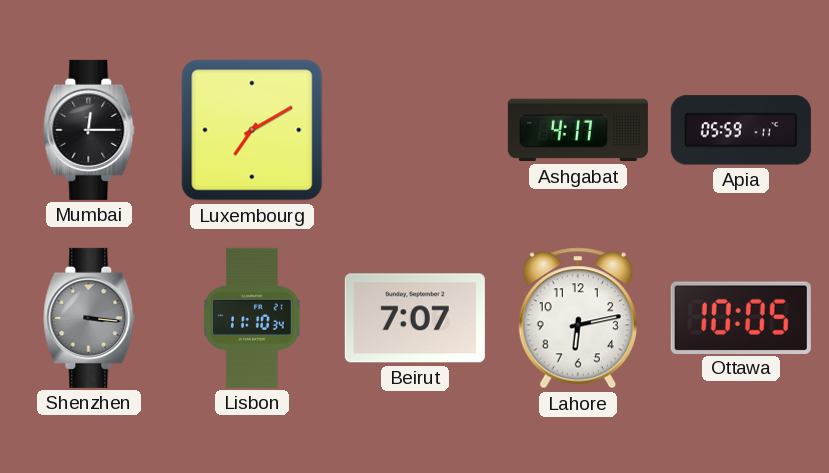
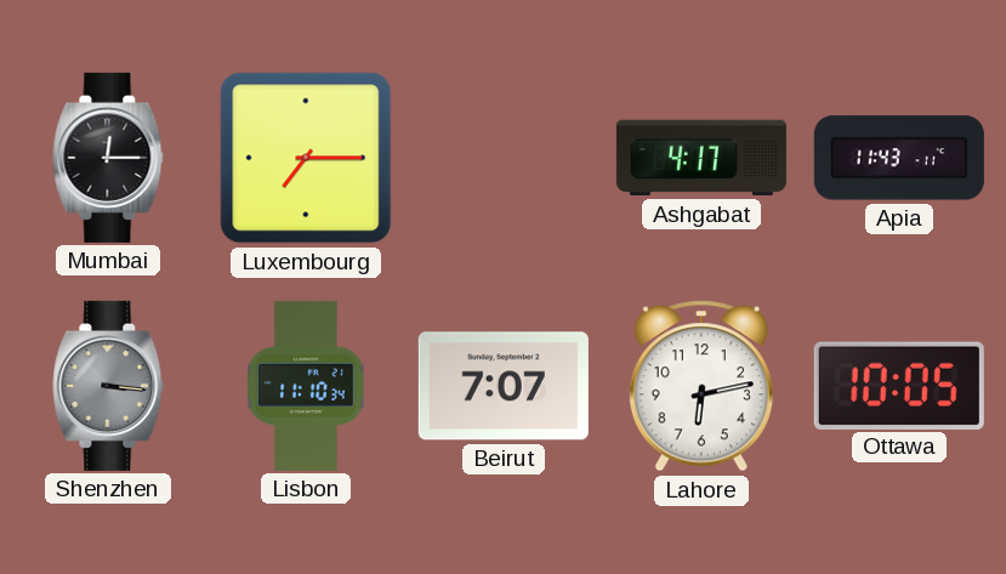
Luxembourg: 7:10 -> 7:15 (306, 158)
Apia: 05:59 -> 11:43 (899, 158)
